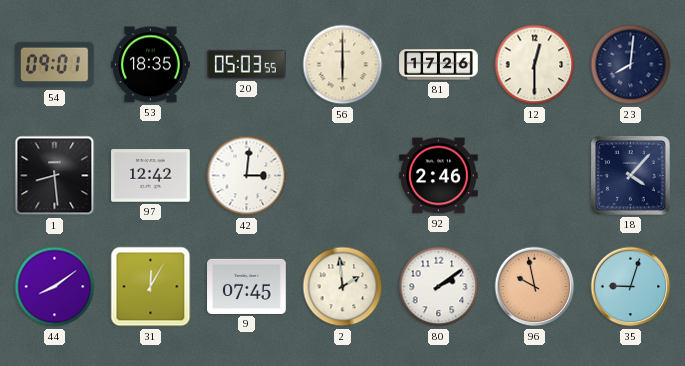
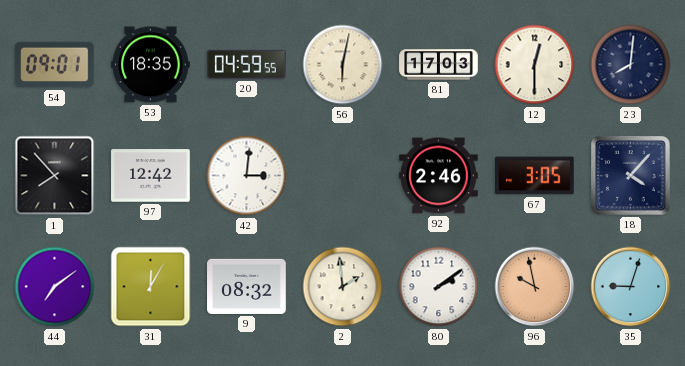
20: 05:03 -> 04:59 (247, 64)
56: 6:00 -> 6:02 (343, 65)
81: 17:26 -> 17:03 (439, 65)
1: 8:29 -> 7:53 (55, 176)
67: none -> 3:05 (535, 176)
44: 8:09 -> 7:09 (55, 287)
9: 07:45 -> 08:32 (247, 286)
